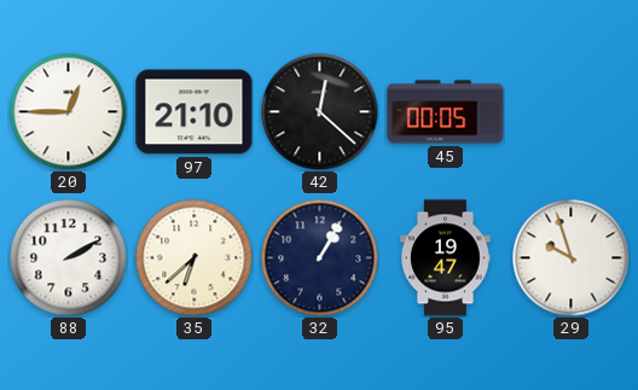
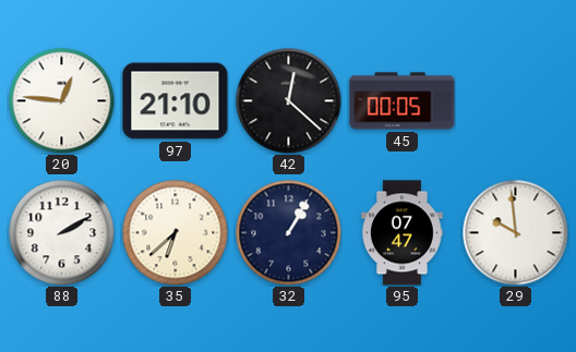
20: 12:45 -> 12:46 (61, 100)
95: 19:47 -> 07:47 (403, 233)
29: 9:57 -> 9:59 (515, 232)
